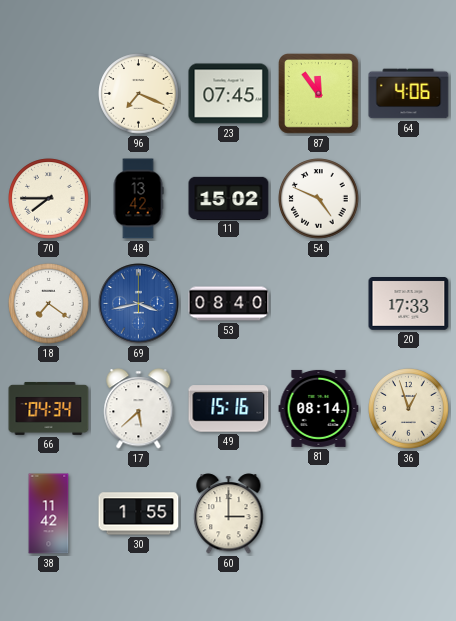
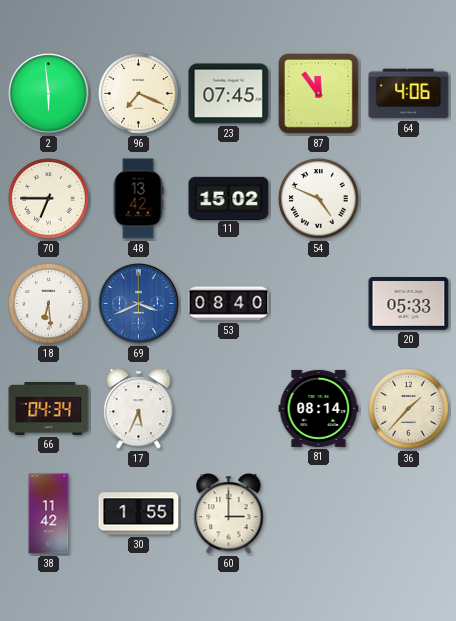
2: none -> 5:59 (49, 94)
70: 7:45 -> 6:45 (49, 199)
18: 7:21 -> 6:29 (49, 304)
69: 3:43 -> 3:41 (139, 304)
20: 17:33 -> 05:33 (409, 304)
17: 5:38 -> 5:34 (139, 409)
49: 15:16 -> none (229, 409)
36: 12:57 -> 1:37 (409, 409)
